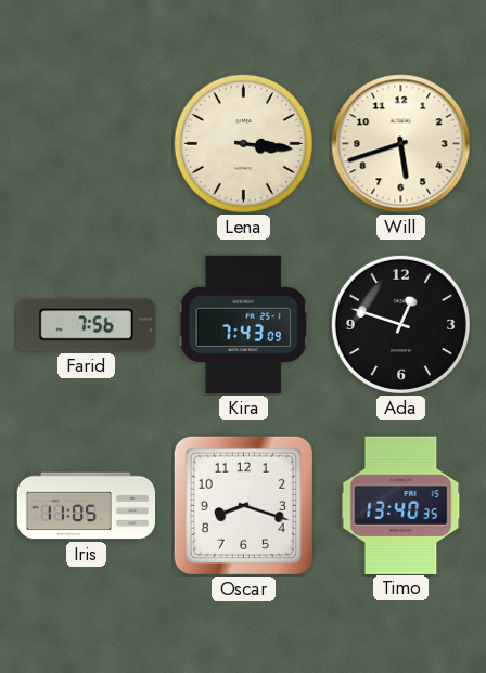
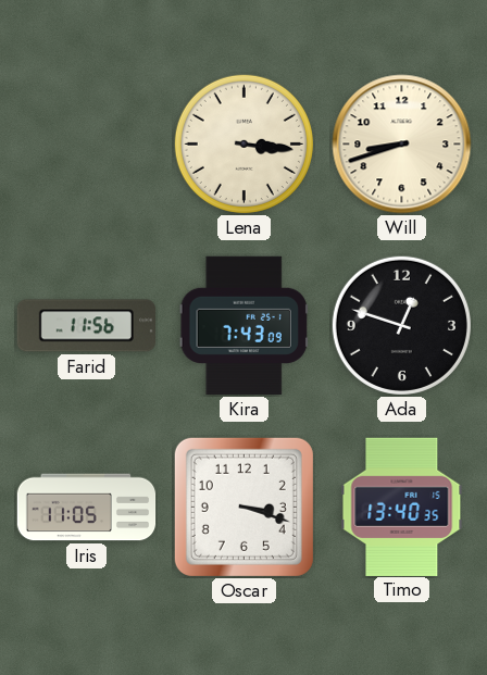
Will: 5:42 -> 8:42 (402, 145)
Farid: 7:56 -> 11:56 (86, 326)
Oscar: 8:18 -> 3:18 (243, 507)
